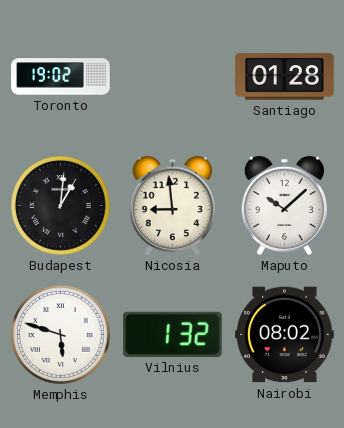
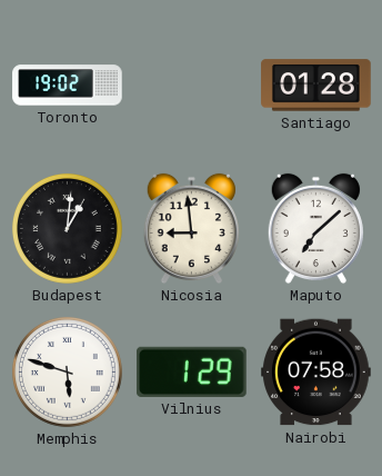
Maputo: 10:08 -> 7:08 (315, 229)
Vilnius: 1:32 -> 1:29 (192, 371)
Nairobi: 08:02 -> 07:58 (316, 373)
